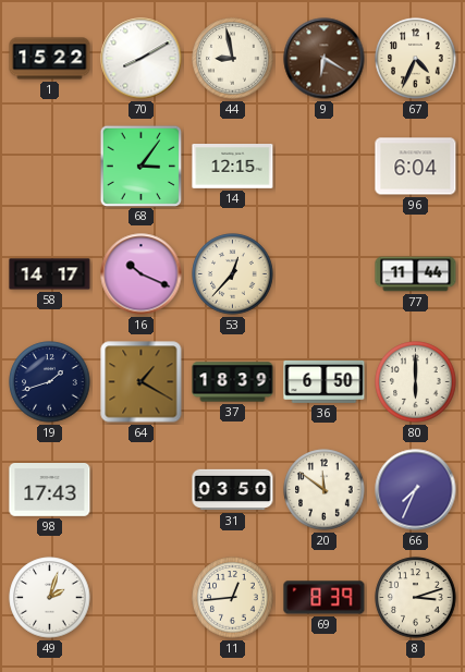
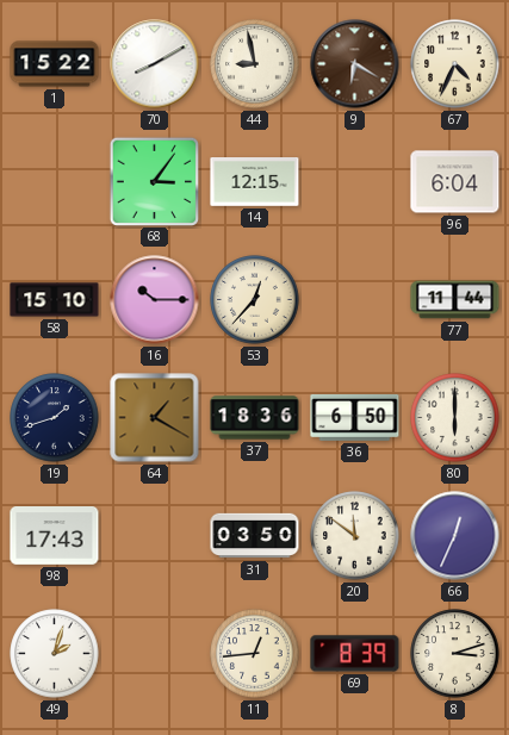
58: 14:17 -> 15:10 (55, 300)
16: 10:19 -> 10:15 (155, 300)
37: 18:39 -> 18:36 (255, 418)
66: 7:34 -> 12:34 (455, 536)
